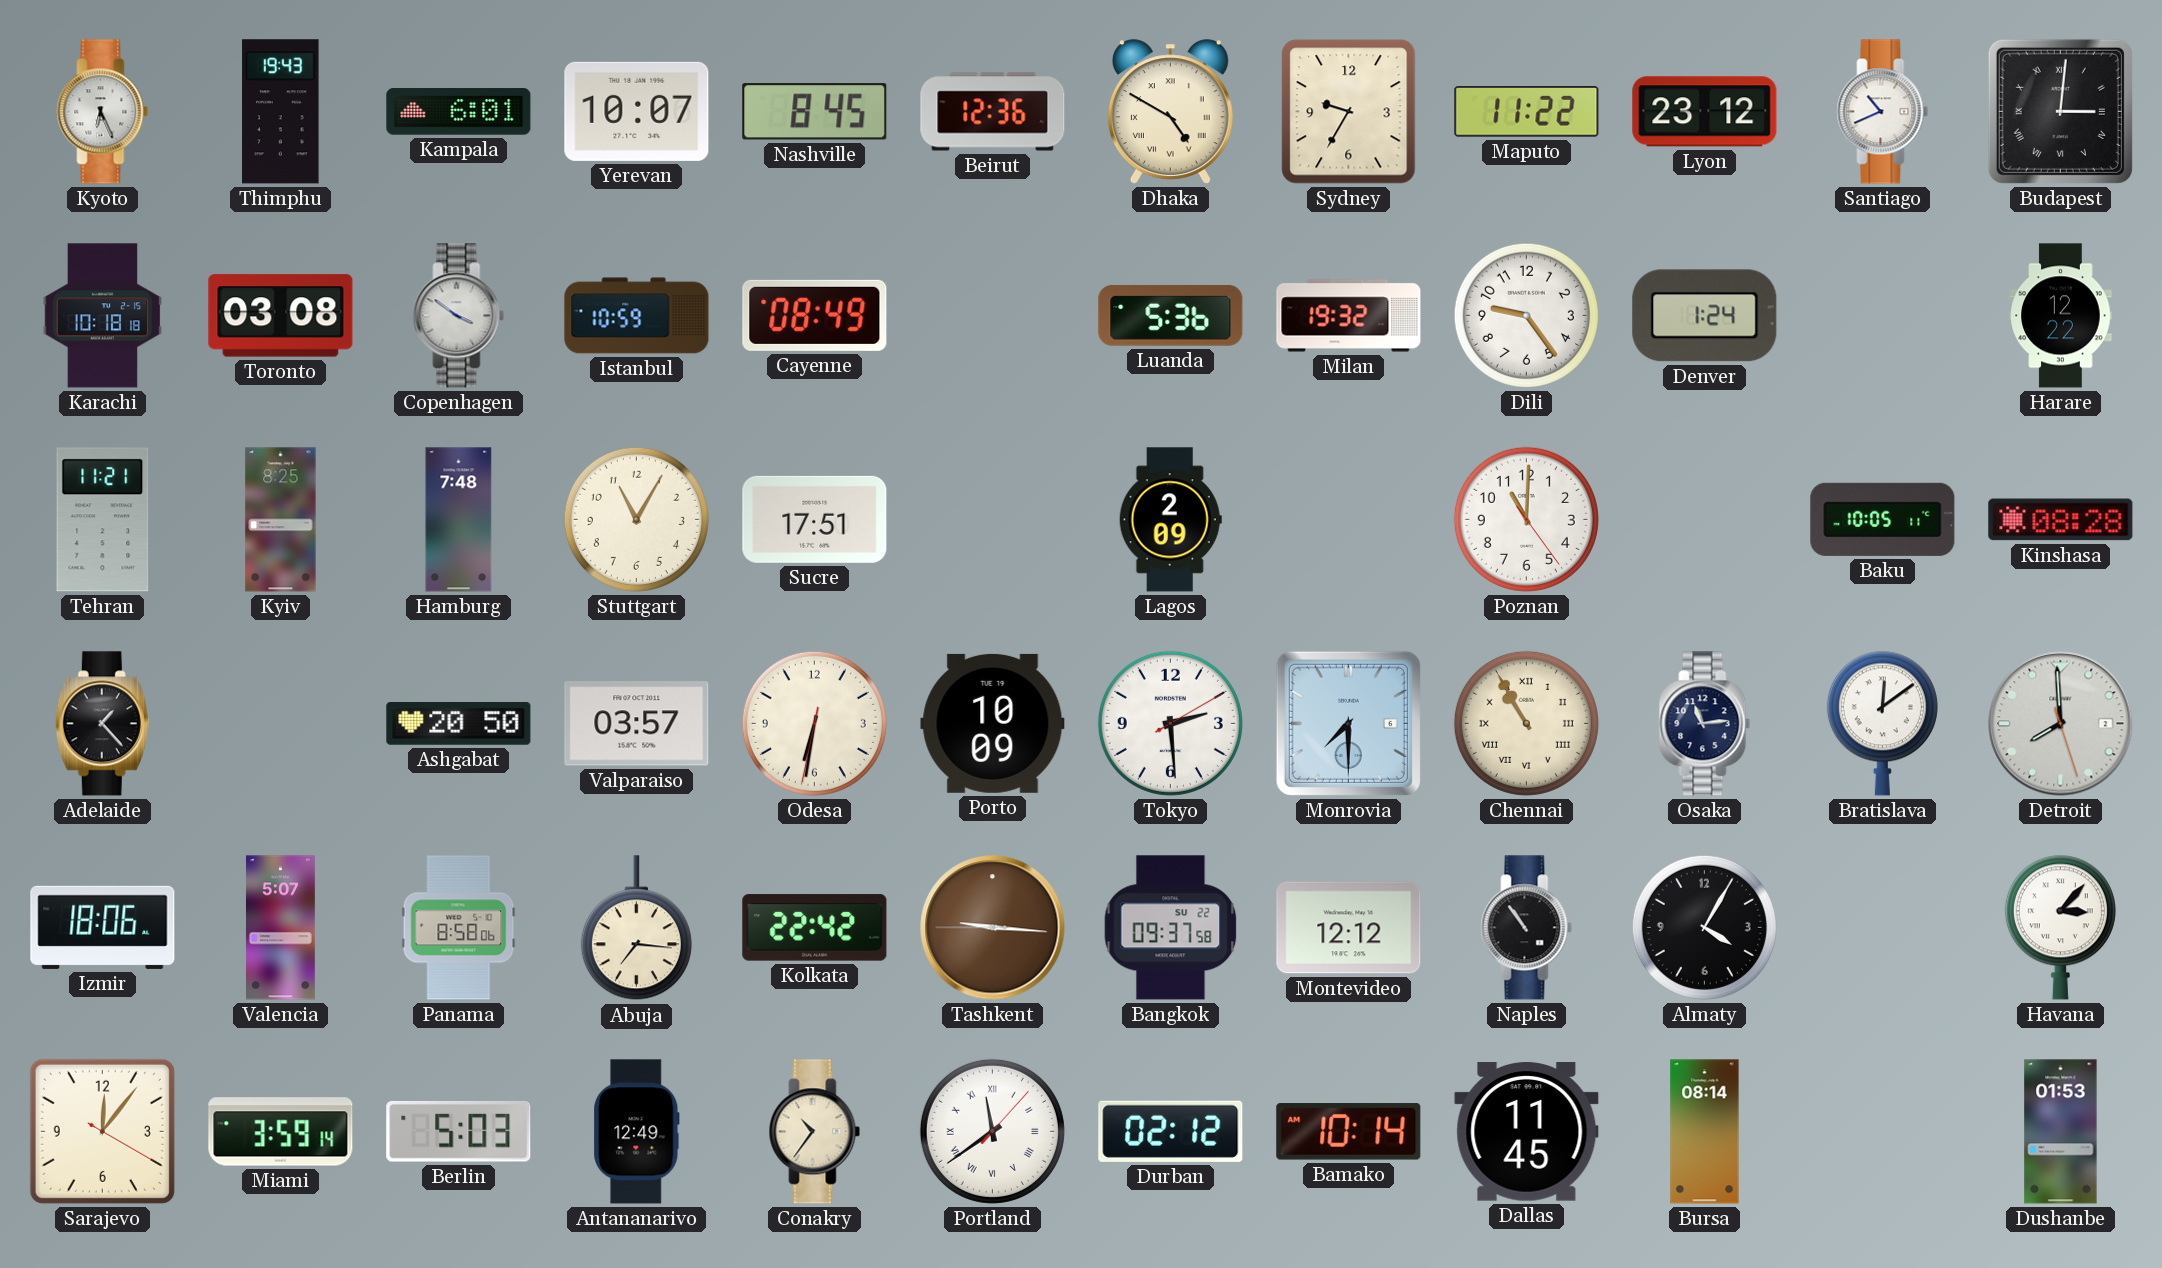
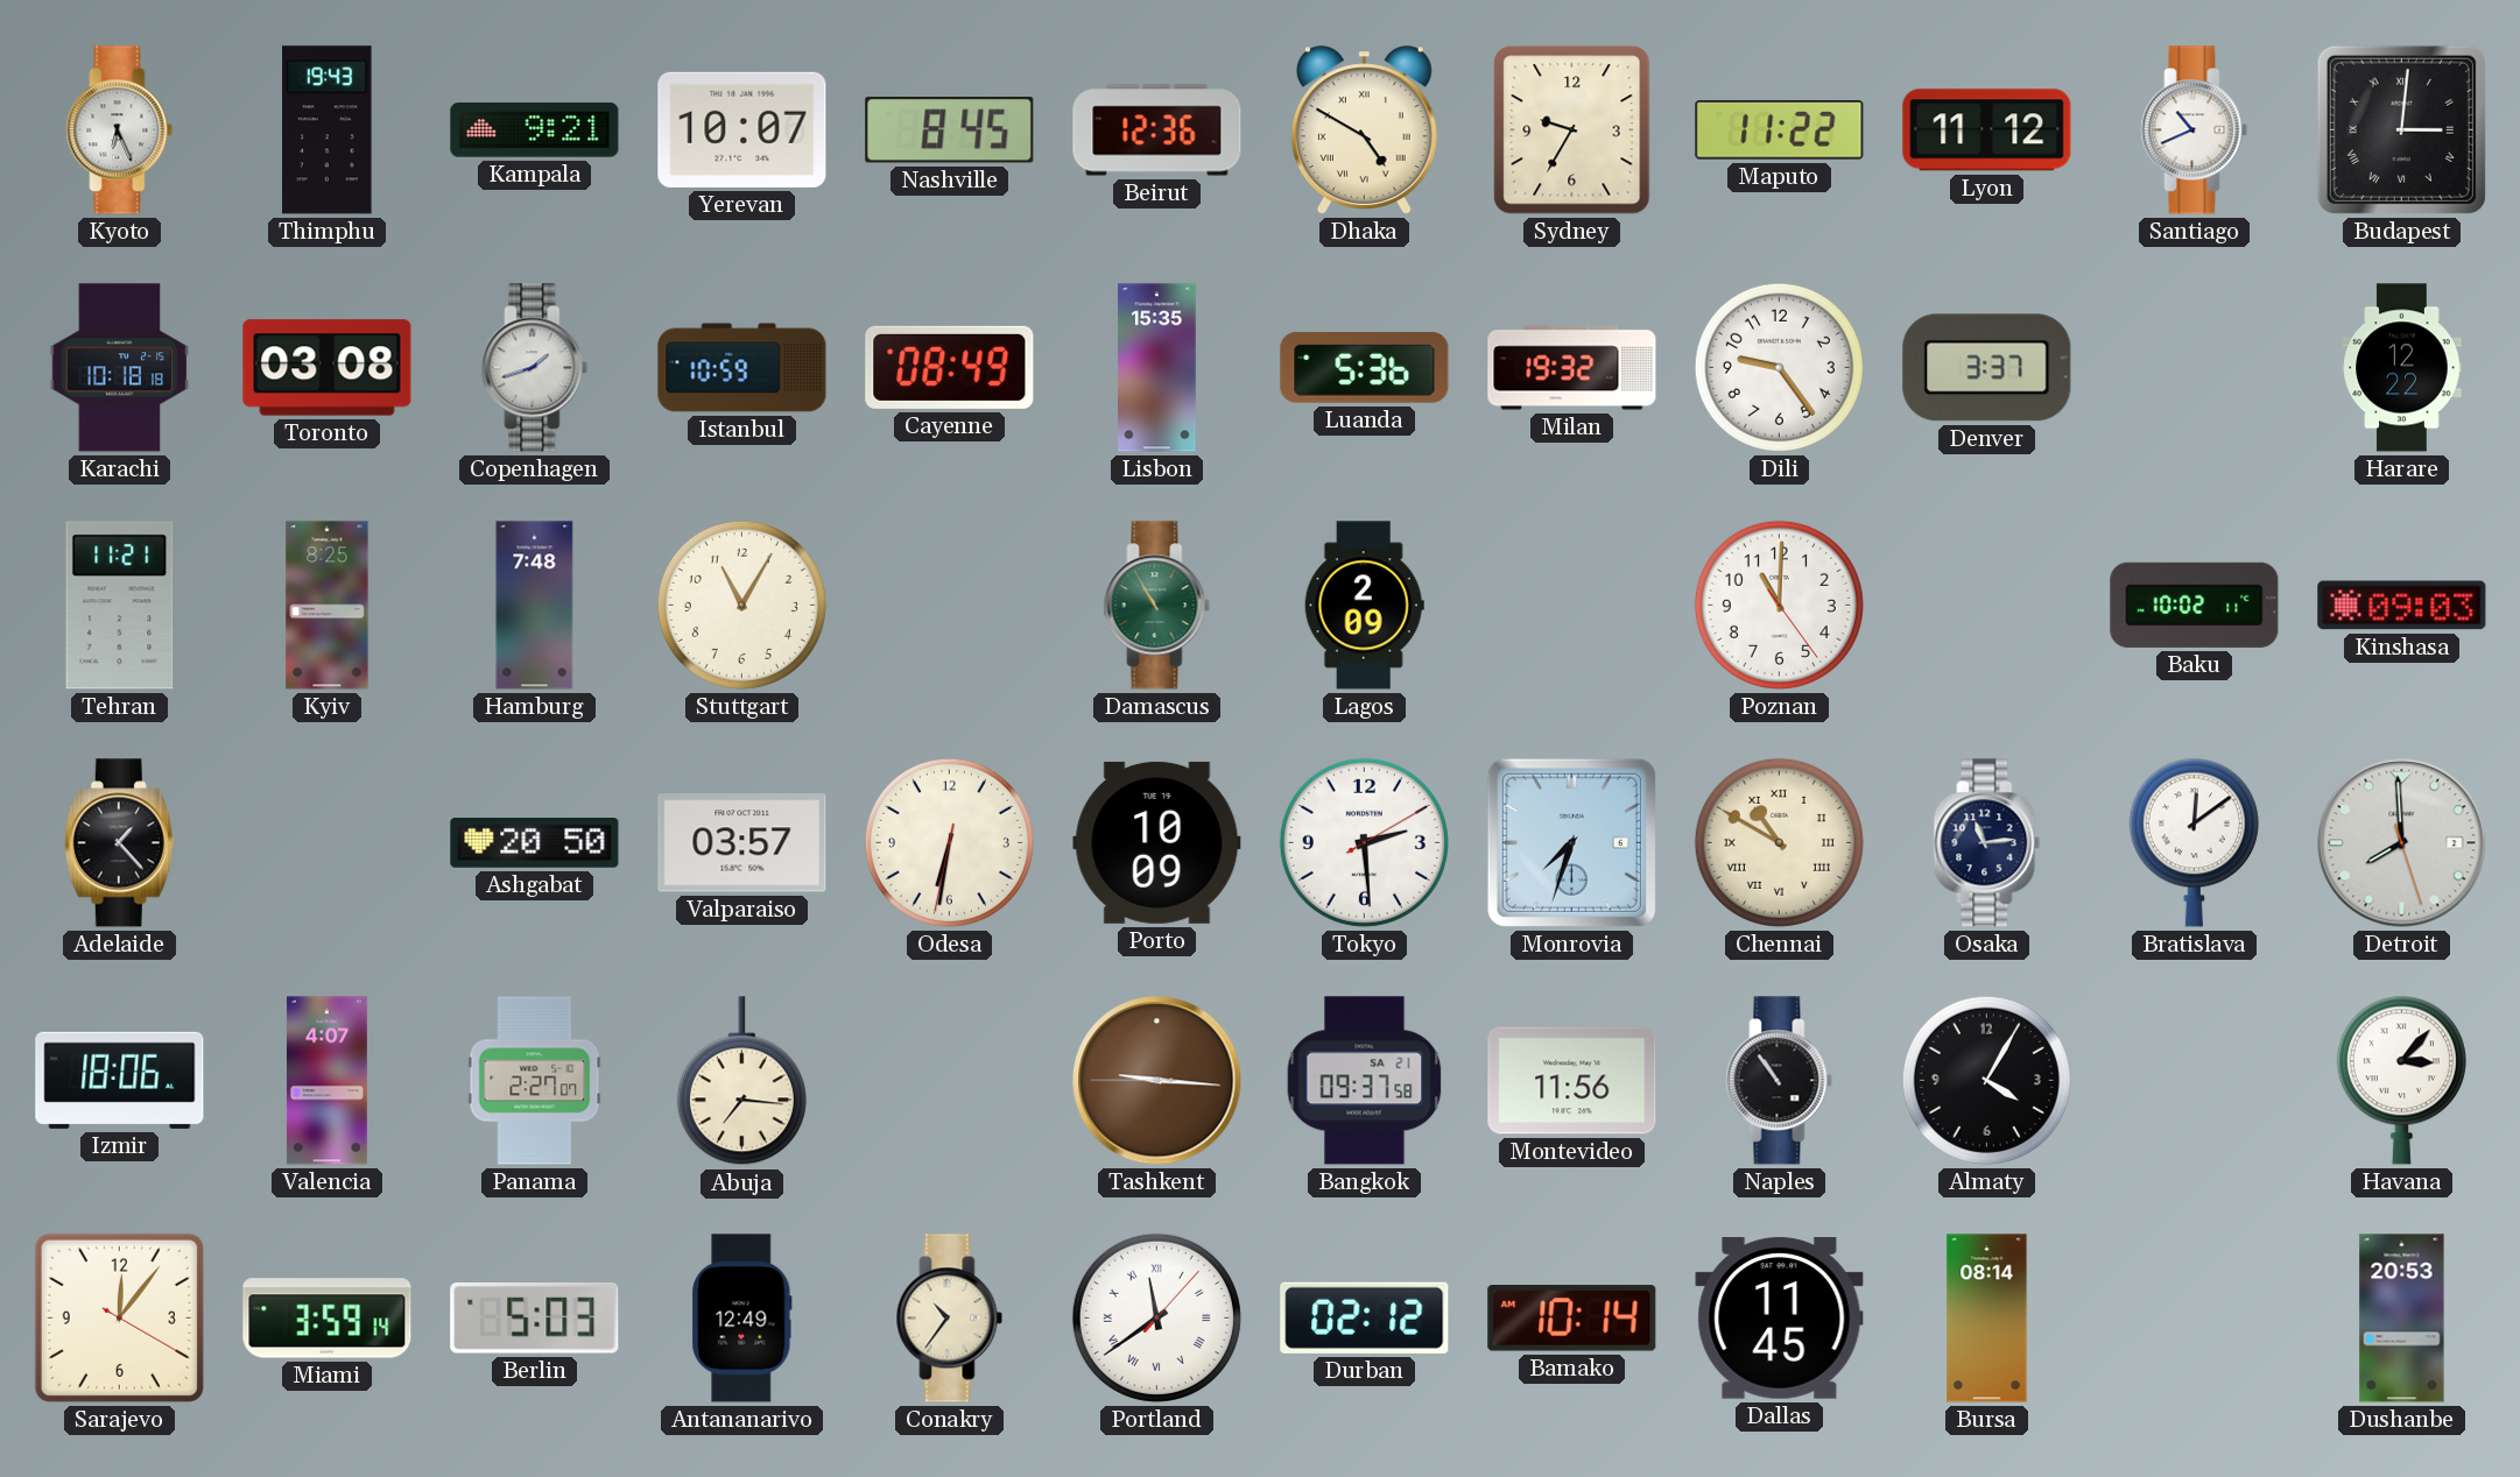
Kampala: 6:01 -> 9:21 (535, 130)
Lyon: 23:12 -> 11:12 (1987, 130)
Copenhagen: 3:51 -> 1:42 (535, 368)
Lisbon: none -> 15:35 (1157, 368)
Denver: 1:24 -> 3:37 (1987, 368)
Sucre: 17:51 -> none (815, 519)
Damascus: none -> 10:55 (1157, 606)
Baku: 10:05 -> 10:02 (2195, 605)
Kinshasa: 08:28 -> 09:03 (2402, 606)
Monrovia: 7:30 -> 7:33 (1571, 842)
Chennai: 10:55 -> 10:50 (1779, 842)
Valencia: 5:07 -> 4:07 (326, 1081)
Panama: 8:58 -> 2:27 (535, 1081)
Kolkata: 22:42 -> none (815, 928)
Bangkok date: SU 22 -> SA 21 (1365, 1081)
Montevideo: 12:12 -> 11:56 (1572, 1081)
Dushanbe: 01:53 -> 20:53 (2402, 1319)
